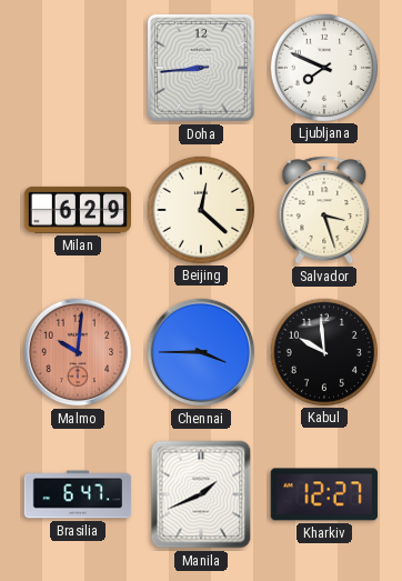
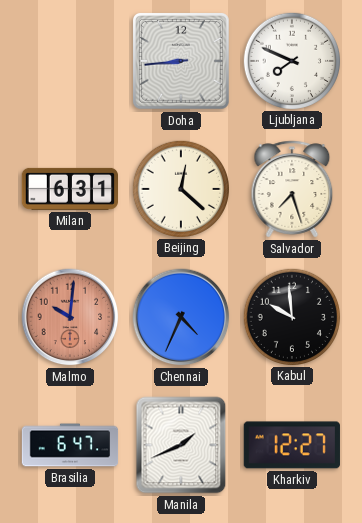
Milan: 6:29 -> 6:31 (69, 189)
Salvador: 3:27 -> 7:27 (292, 189)
Chennai: 3:45 -> 4:34 (181, 317)
